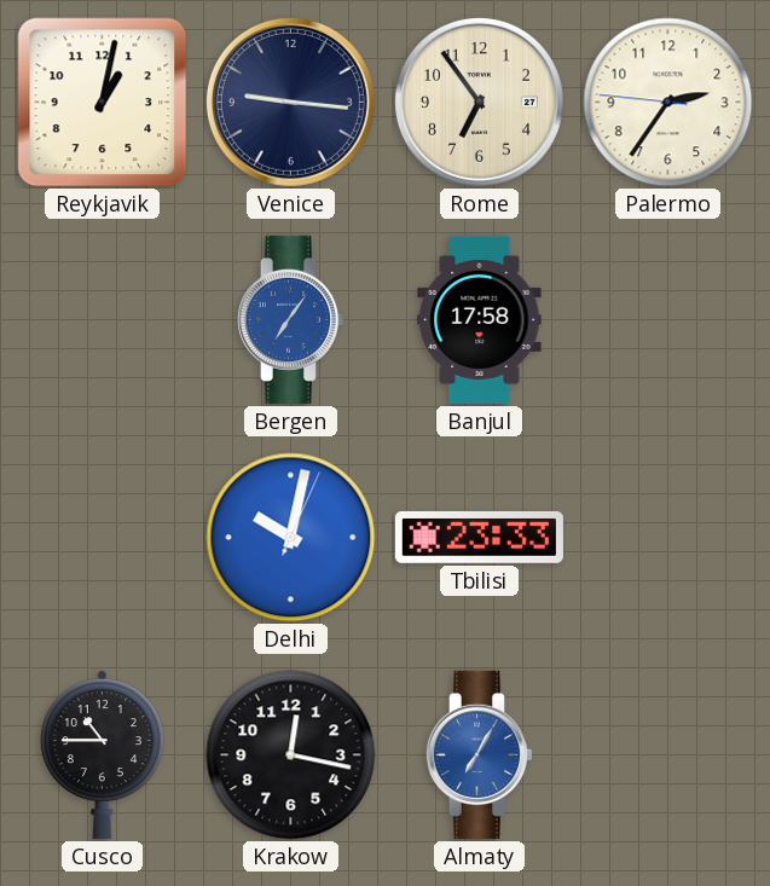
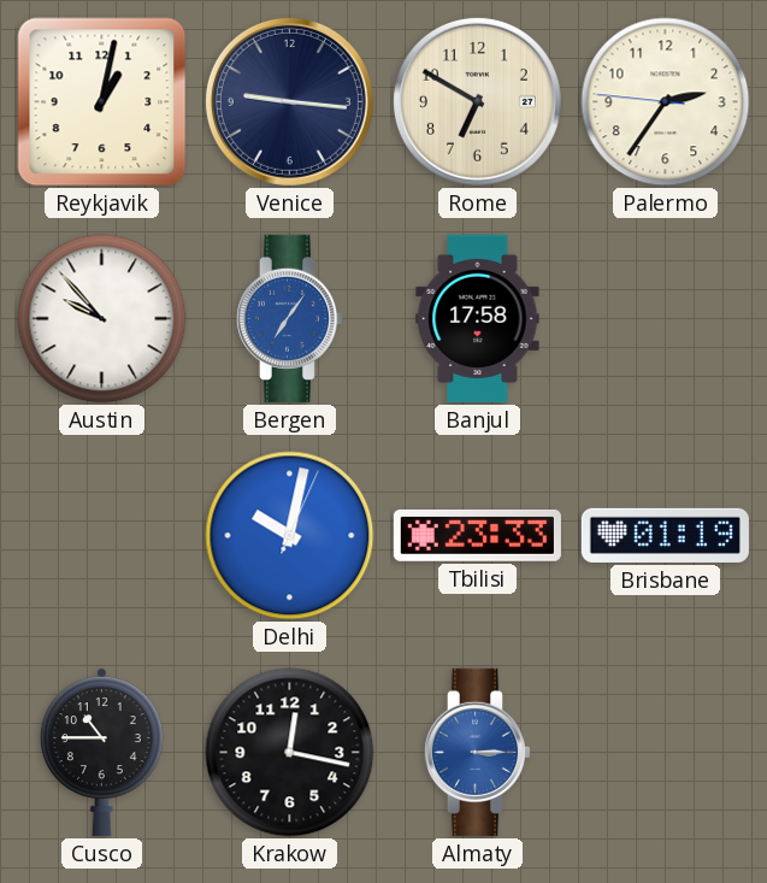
Rome: 6:54 -> 6:50 (477, 101)
Austin: none -> 9:53 (102, 319)
Brisbane: none -> 01:19 (665, 535)
Almaty: 7:05 -> 3:15 (477, 752)
